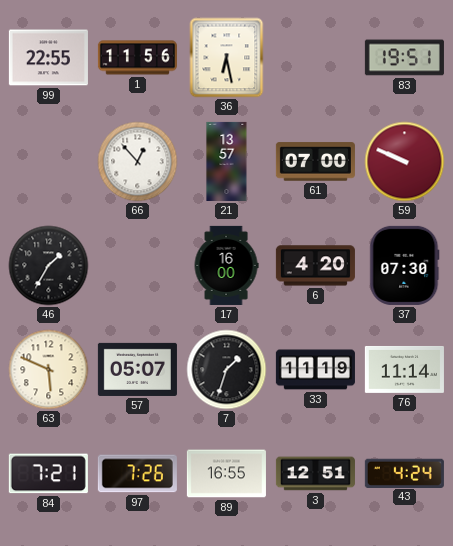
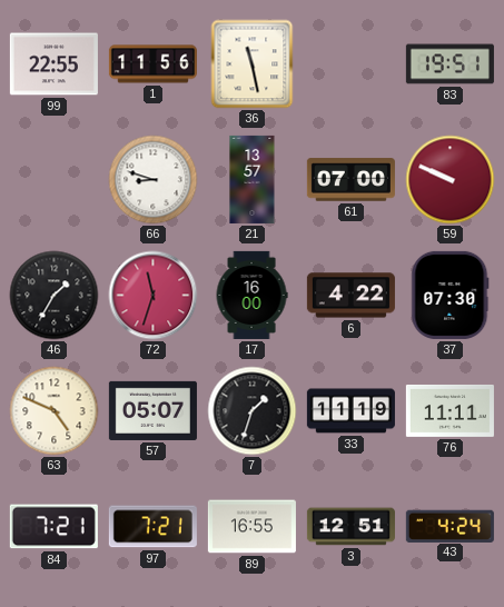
36: 6:28 -> 11:28 (253, 64)
66: 12:53 -> 8:48 (154, 180)
72: none -> 11:33 (154, 296)
6: 4:20 -> 4:22 (350, 296)
63: 5:49 -> 4:49 (55, 411)
76: 11:14 -> 11:11 (449, 410)
97: 7:26 -> 7:21 (152, 527)
